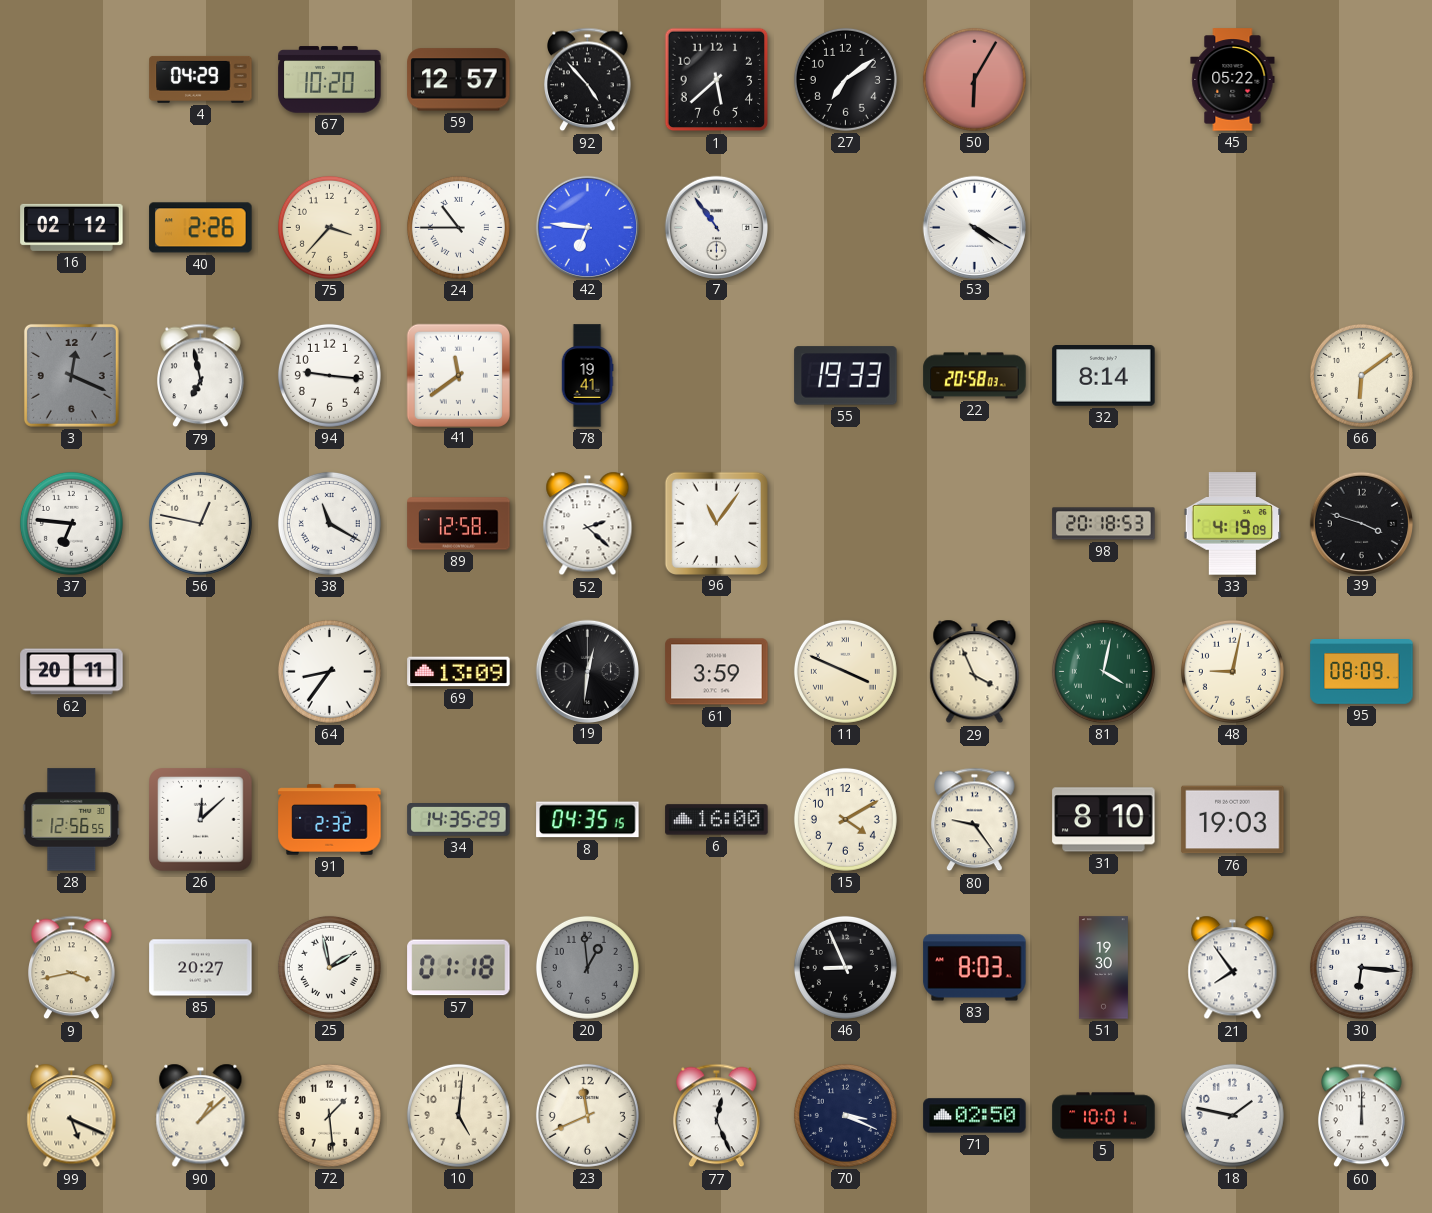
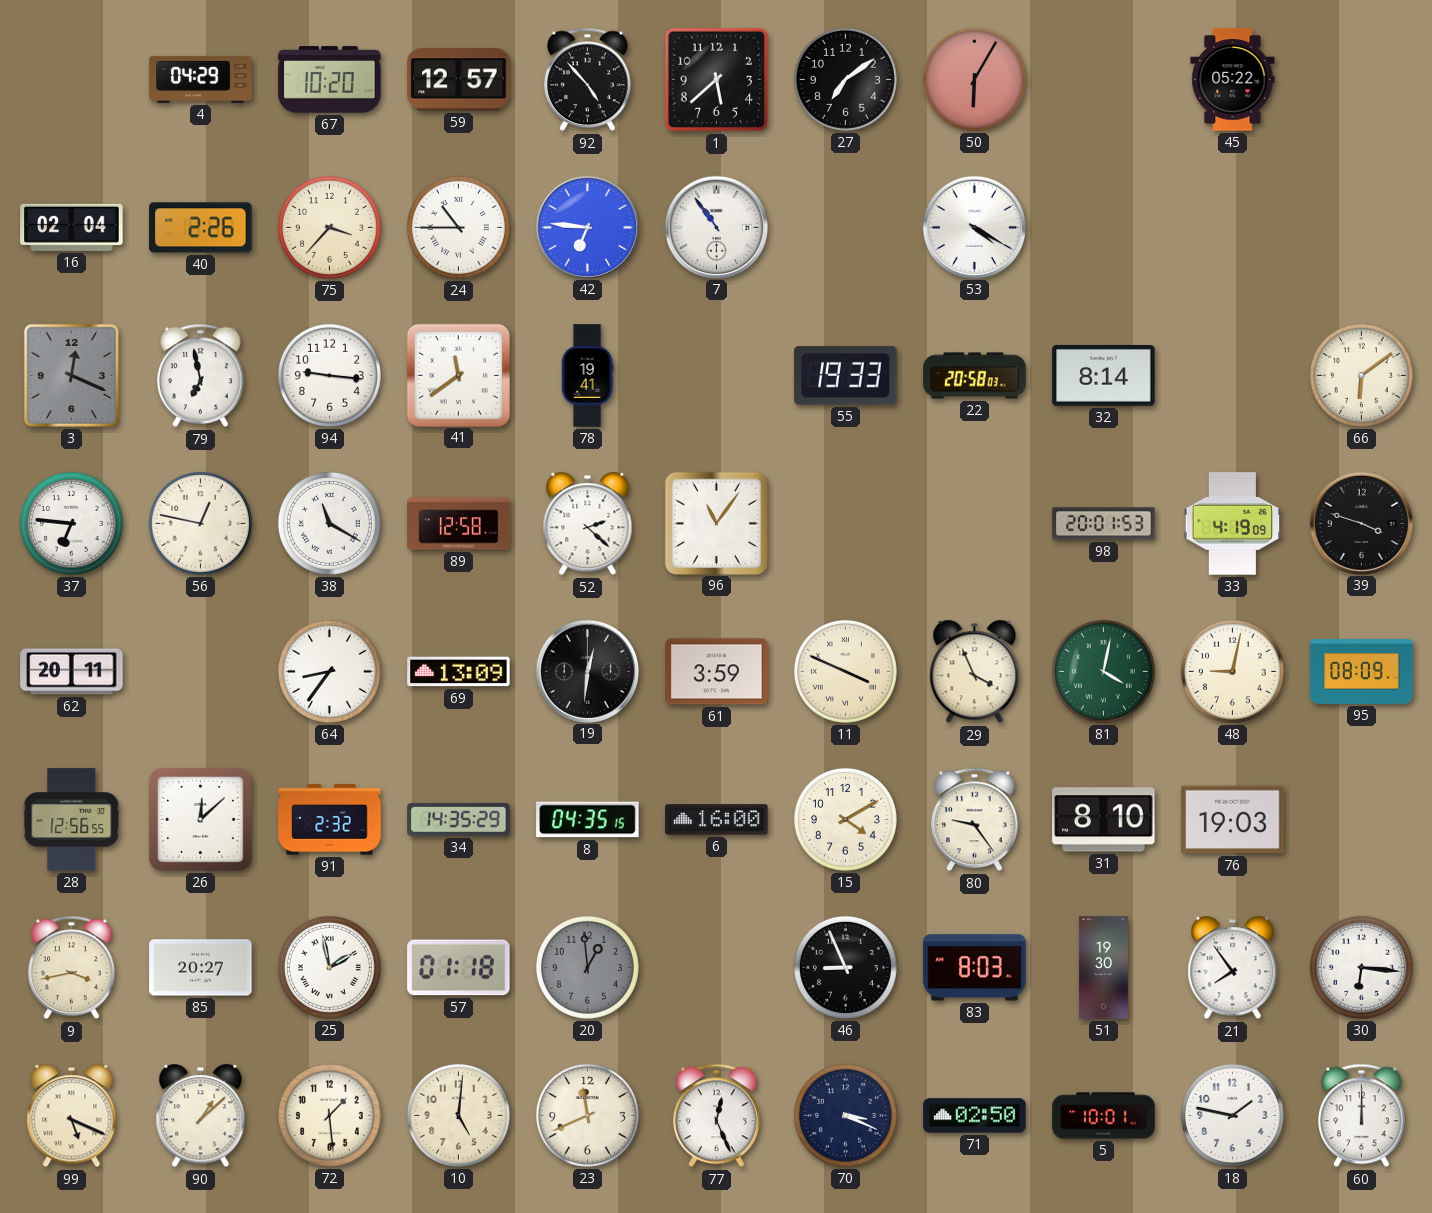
16: 02:12 -> 02:04 (72, 227)
98: 20:18 -> 20:01 (1104, 524)
